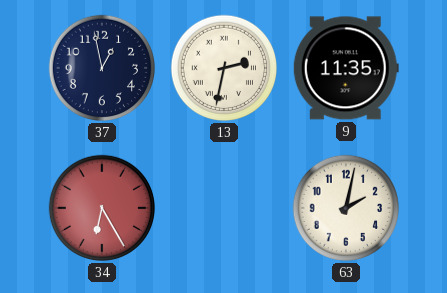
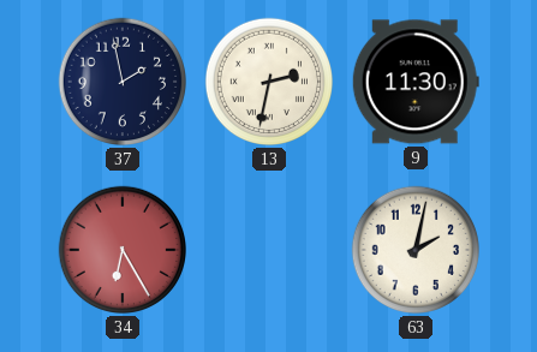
37: 12:58 -> 1:58 (123, 82)
9: 11:35 -> 11:30 (416, 82)
